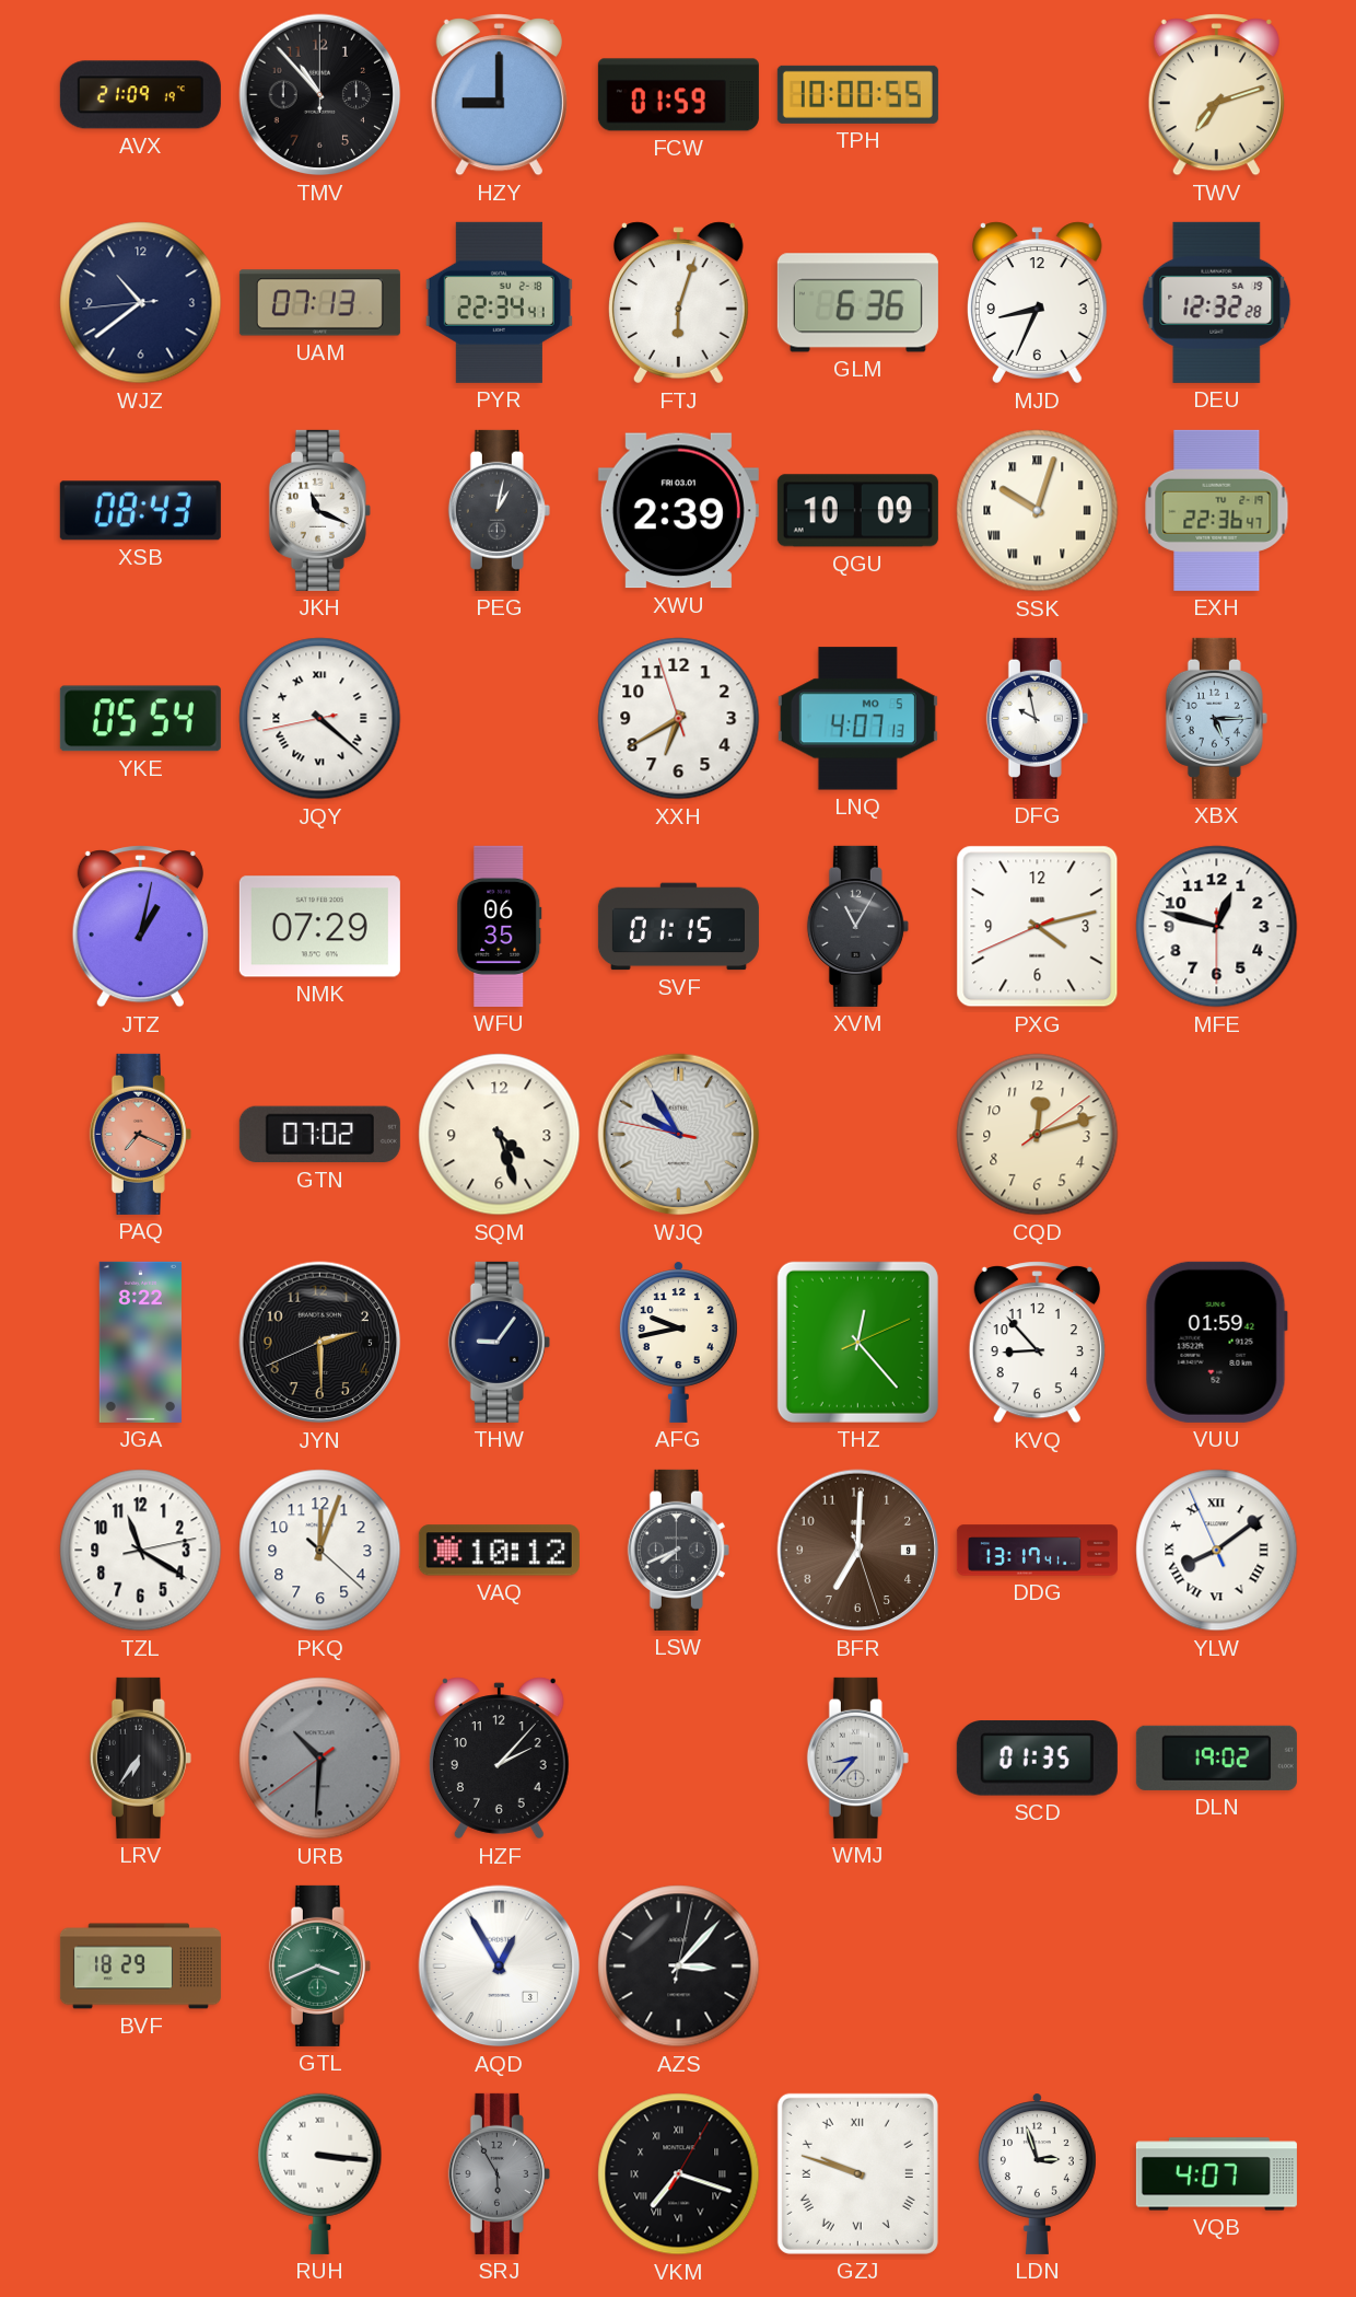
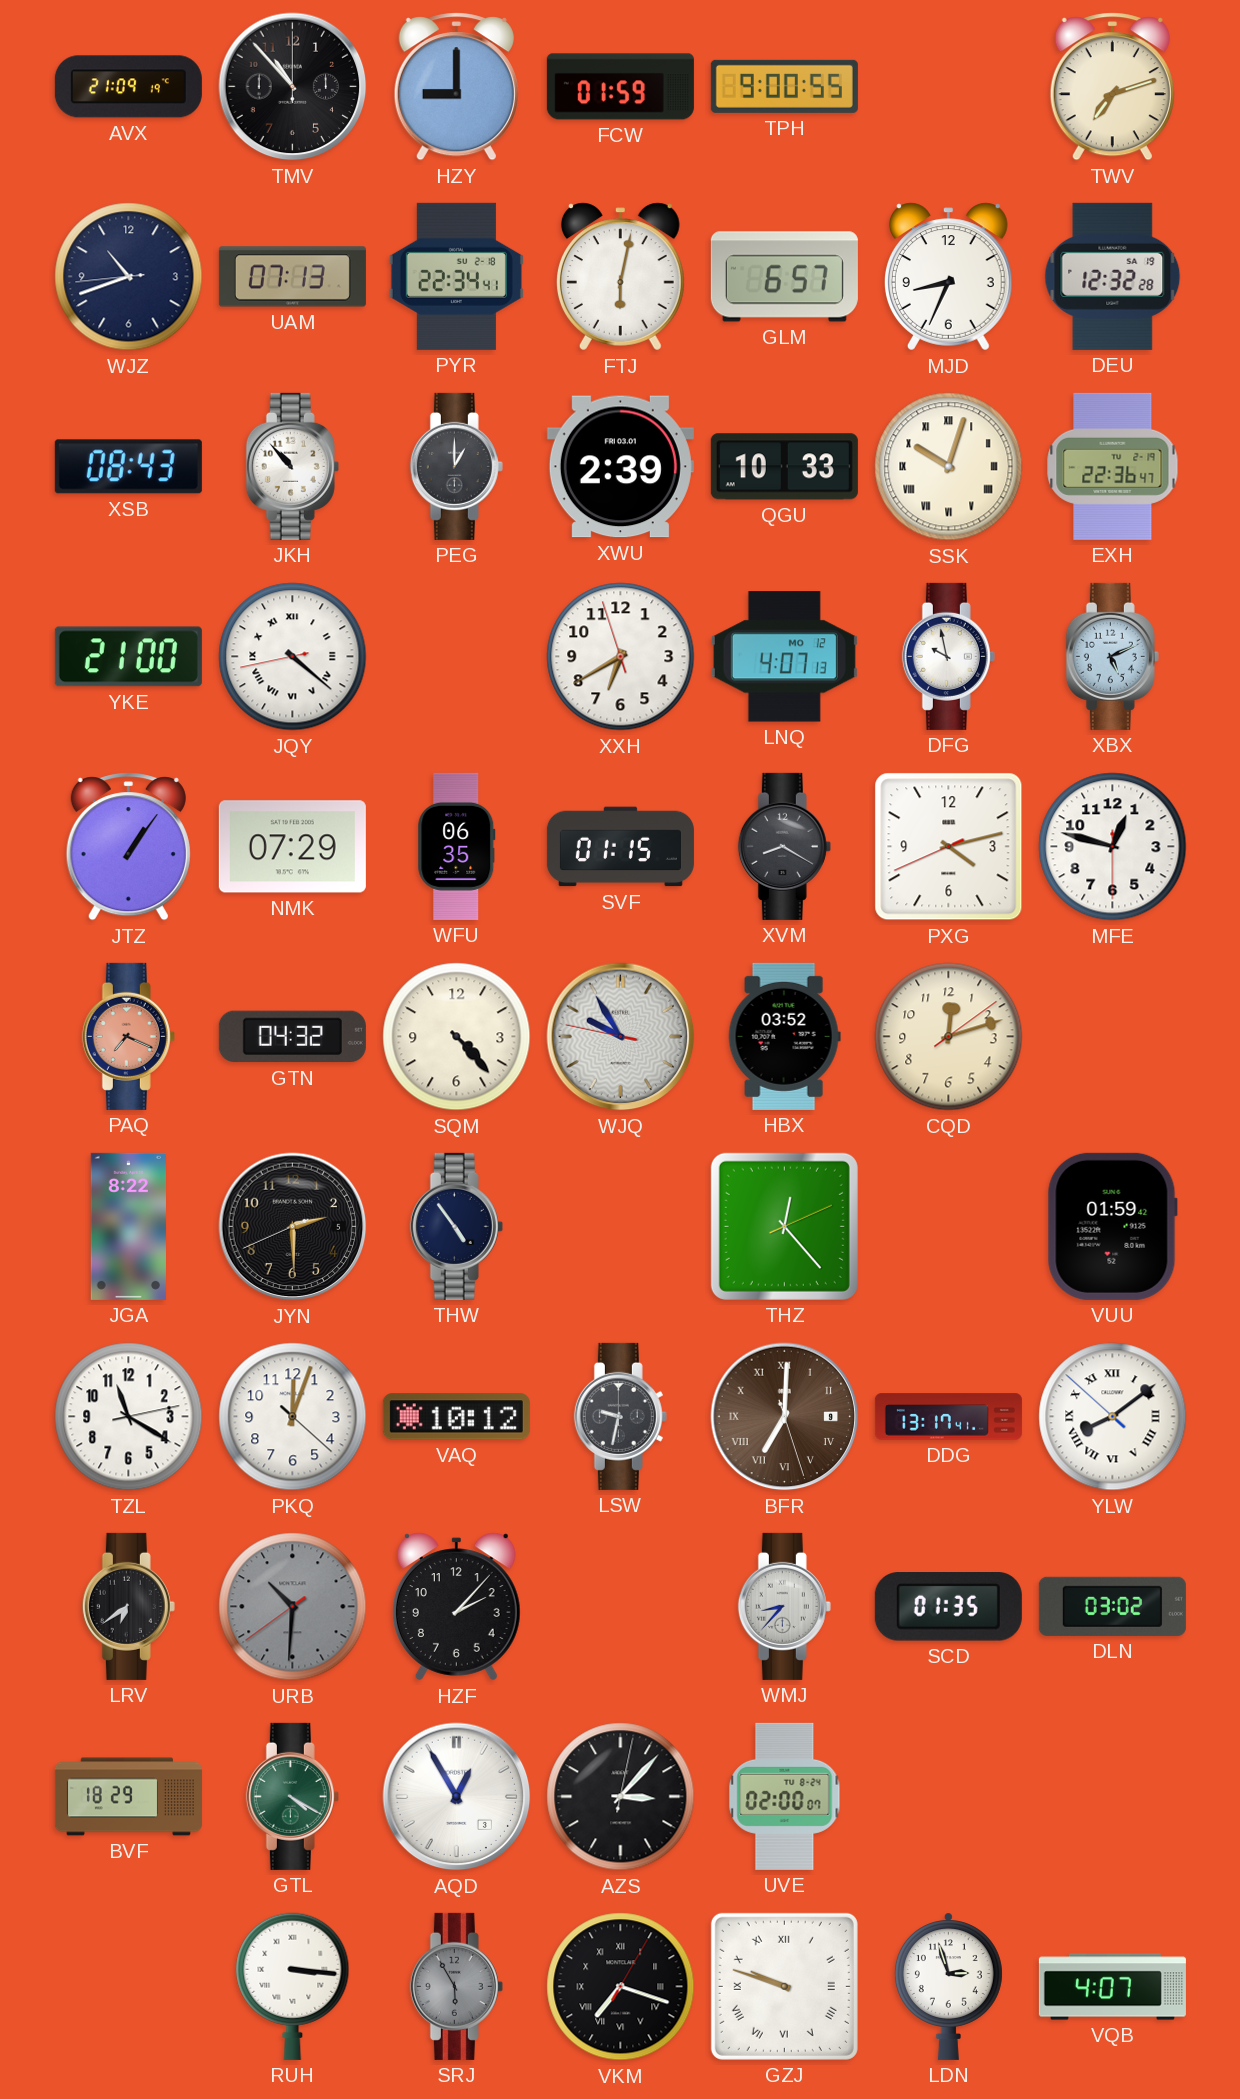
TPH: 10:00 -> 9:00 (784, 86)
WJZ: 10:38 -> 10:41 (129, 277)
FTJ: 6:03 -> 6:02 (620, 277)
GLM: 6:36 -> 6:57 (784, 277)
JKH: 11:19 -> 10:53 (292, 466)
PEG: 1:02 -> 1:00 (456, 466)
QGU: 10:09 -> 10:33 (784, 467)
YKE: 05:54 -> 21:00 (128, 657)
LNQ date: MO 5 -> MO 12 (784, 657)
XBX: 5:15 -> 5:11 (1112, 656)
JTZ: 1:02 -> 1:06 (128, 847)
XVM: 11:05 -> 8:20 (784, 846)
GTN: 07:02 -> 04:32 (292, 1037)
SQM: 4:27 -> 4:23 (457, 1037)
HBX: none -> 03:52 (784, 1036)
THW: 9:06 -> 4:54 (456, 1226)
AFG: 9:43 -> none (678, 1342)
KVQ: 8:53 -> none (1037, 1343)
LSW: 7:41 -> 9:32 (620, 1416)
BFR numerals: Arabic -> Roman (785, 1417)
YLW: 8:08:56 -> 8:08:52 (1113, 1417)
LRV: 6:36 -> 6:39 (128, 1606)
DLN: 19:02 -> 03:02 (1112, 1606)
GTL: 3:41 -> 4:20 (292, 1796)
UVE: none -> 02:00 (785, 1796)
